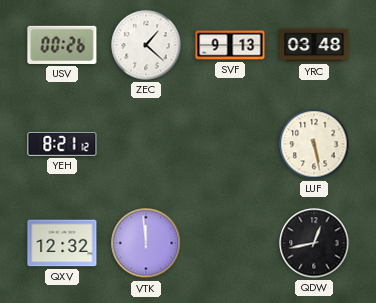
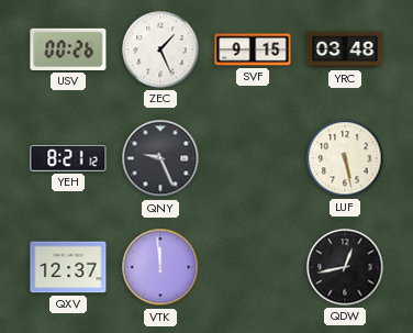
ZEC: 1:22 -> 1:26 (160, 49)
SVF: 9:13 -> 9:15 (253, 49)
QNY: none -> 9:26 (160, 158)
QXV: 12:32 -> 12:37 (68, 267)
